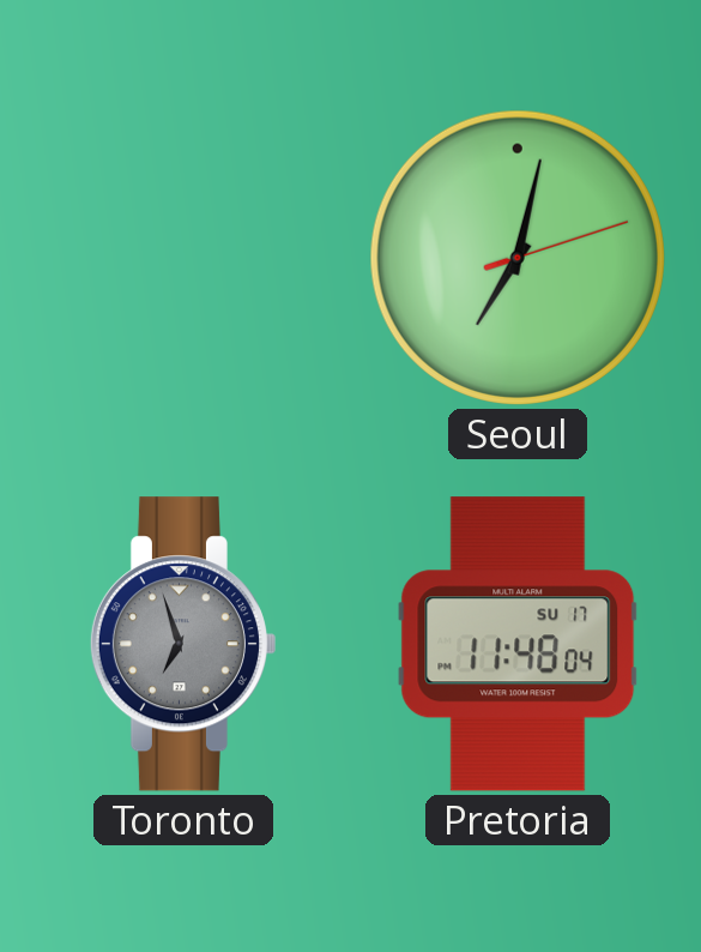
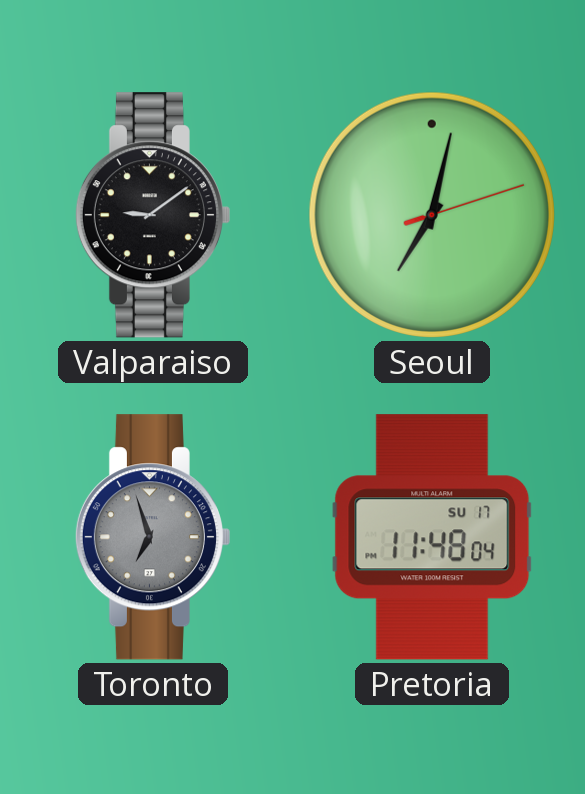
Valparaiso: none -> 9:09 (152, 215)
